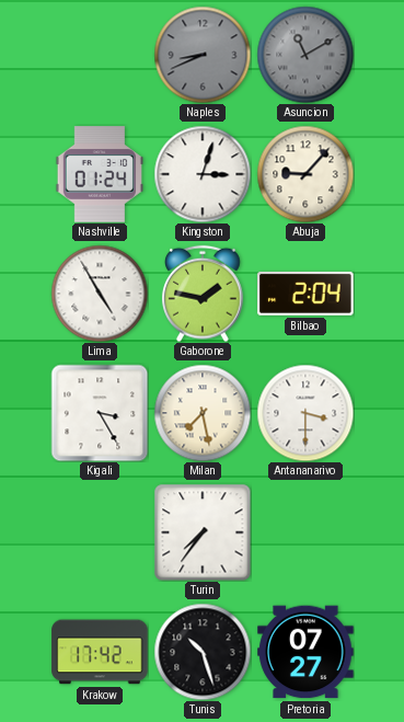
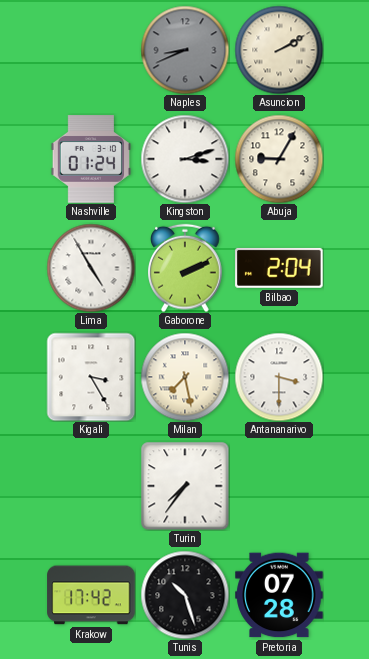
Asuncion: 11:10 -> 2:10 (279, 50)
Asuncion dial: grey -> cream (279, 50)
Kingston: 3:03 -> 3:12 (185, 159)
Abuja: 9:07 -> 9:05 (279, 159)
Gaborone: 1:47 -> 2:11 (186, 268)
Pretoria: 07:27 -> 07:28 (279, 595)
